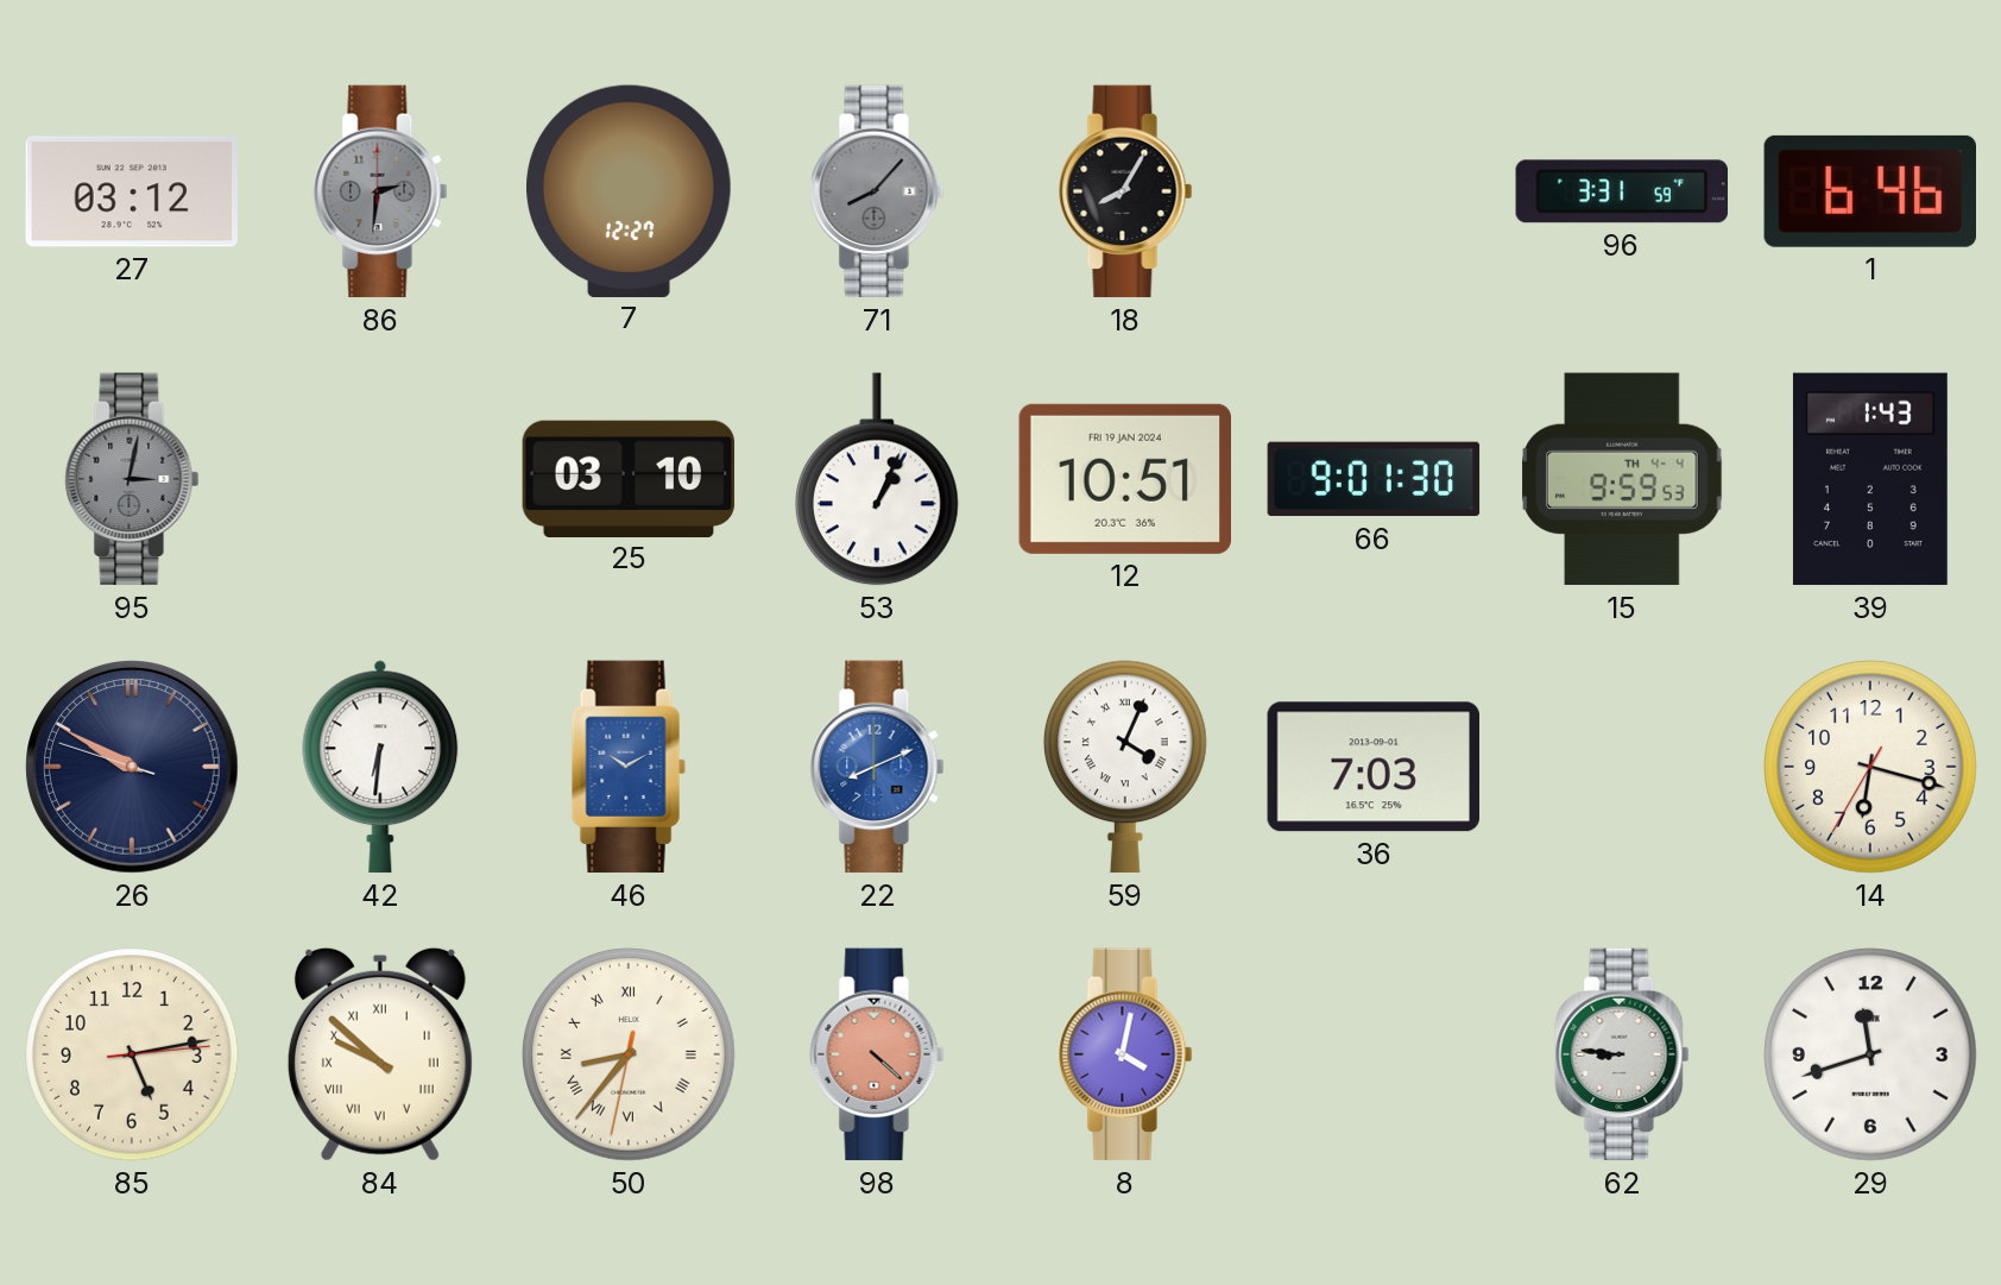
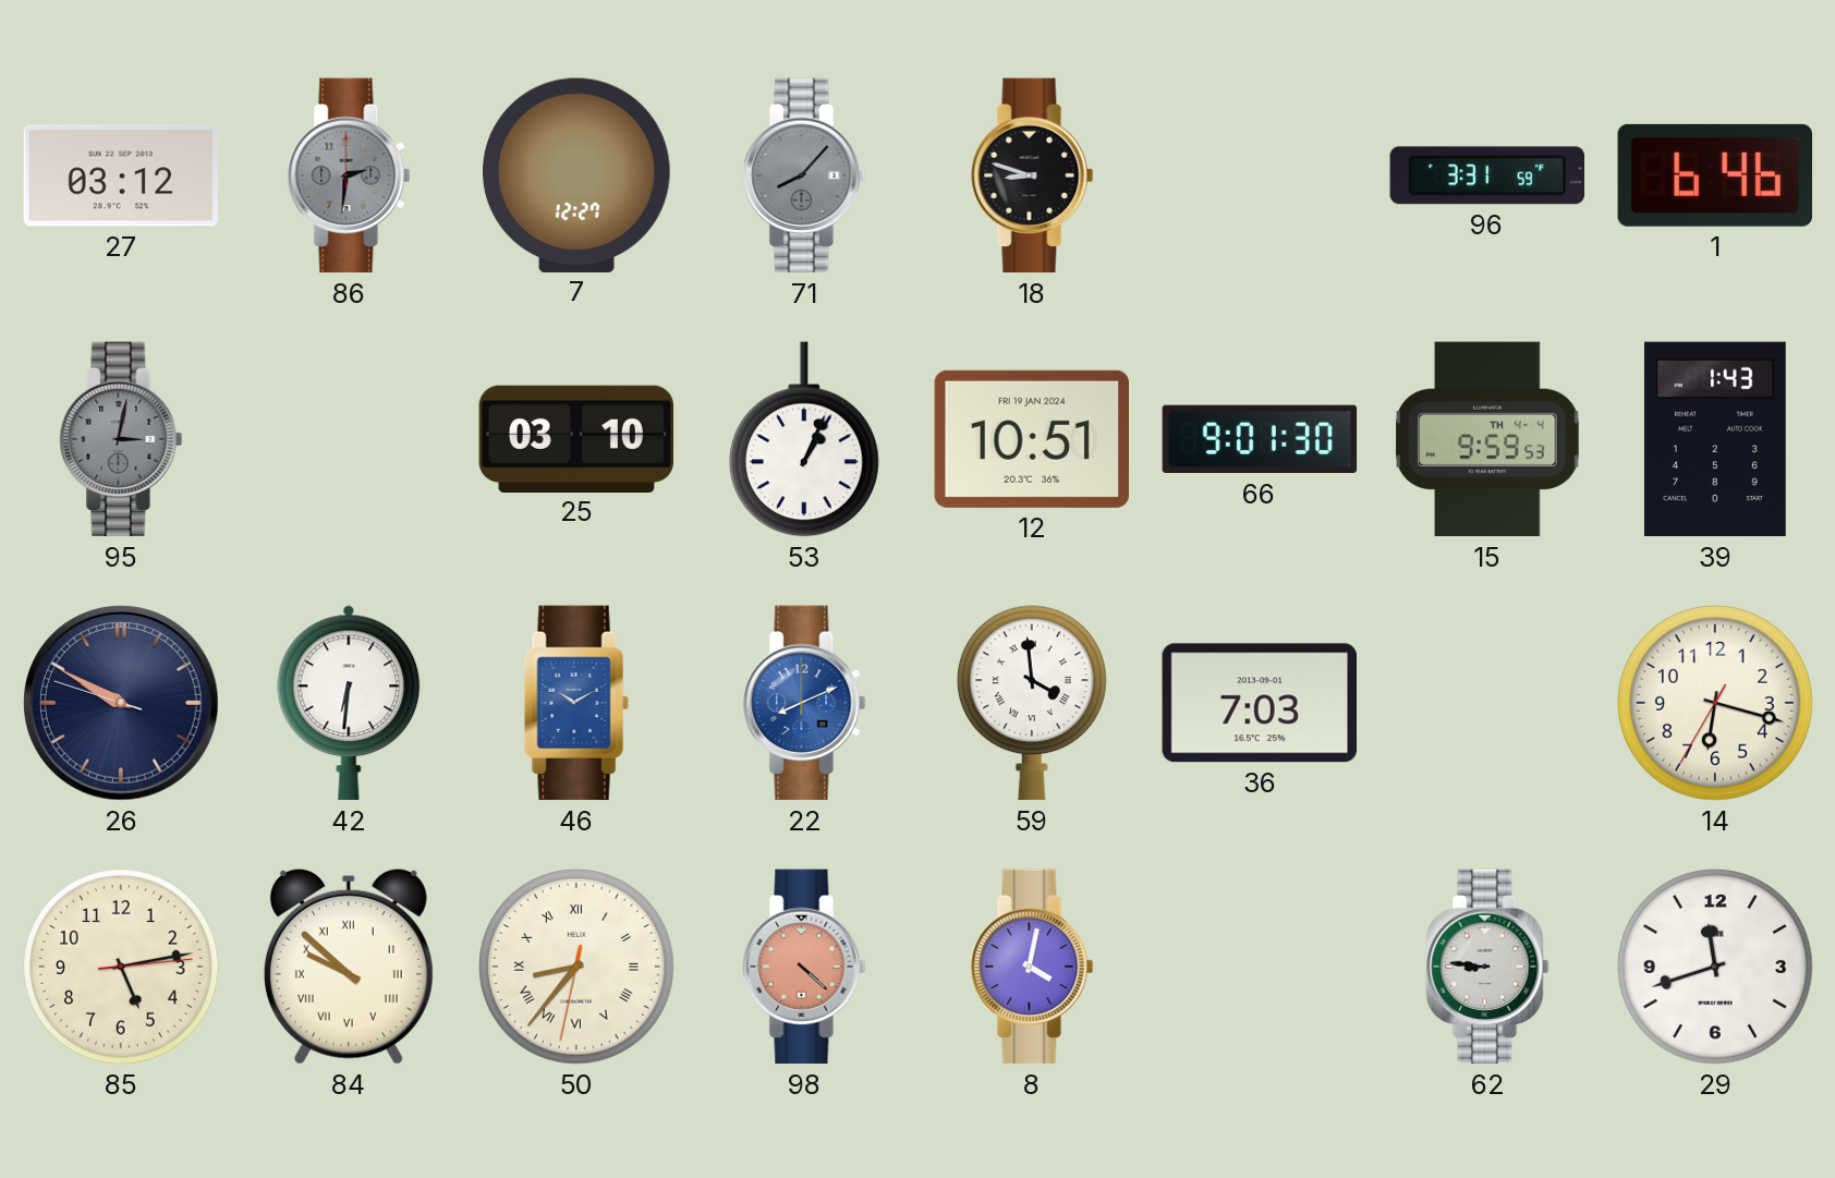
18: 8:05 -> 8:48 (1032, 175)
59: 4:04 -> 3:59 (1033, 703)
